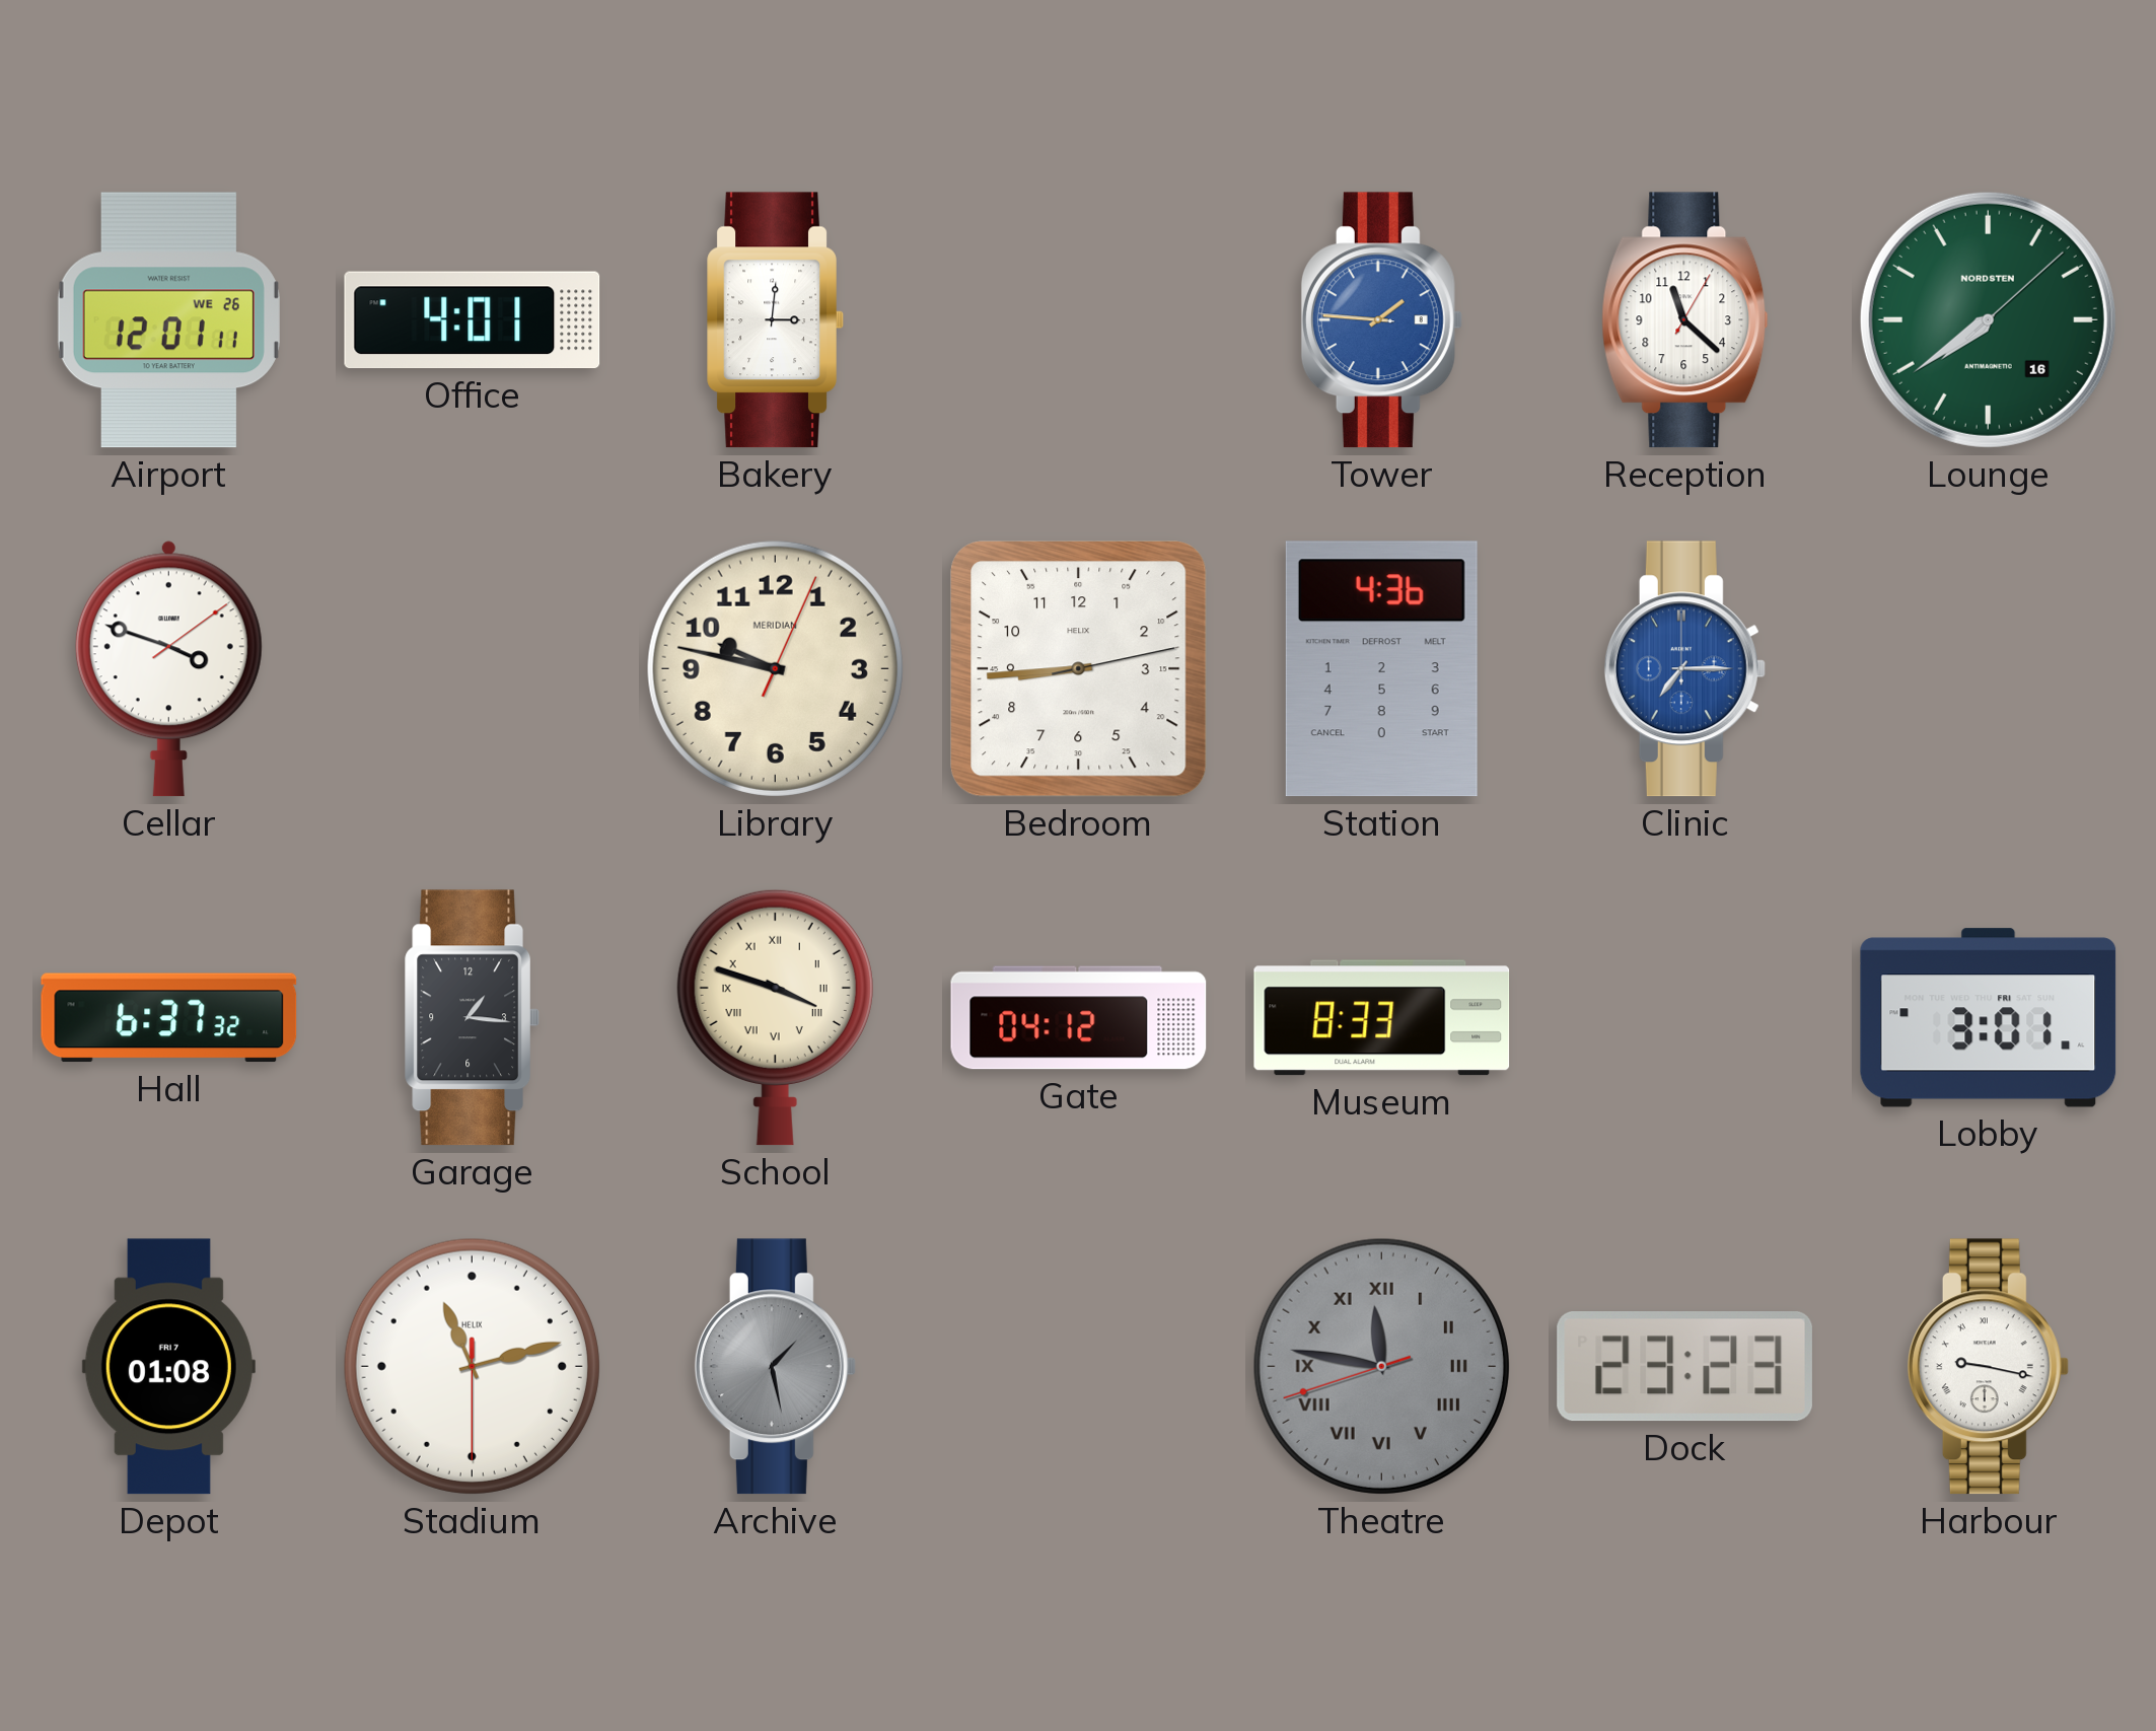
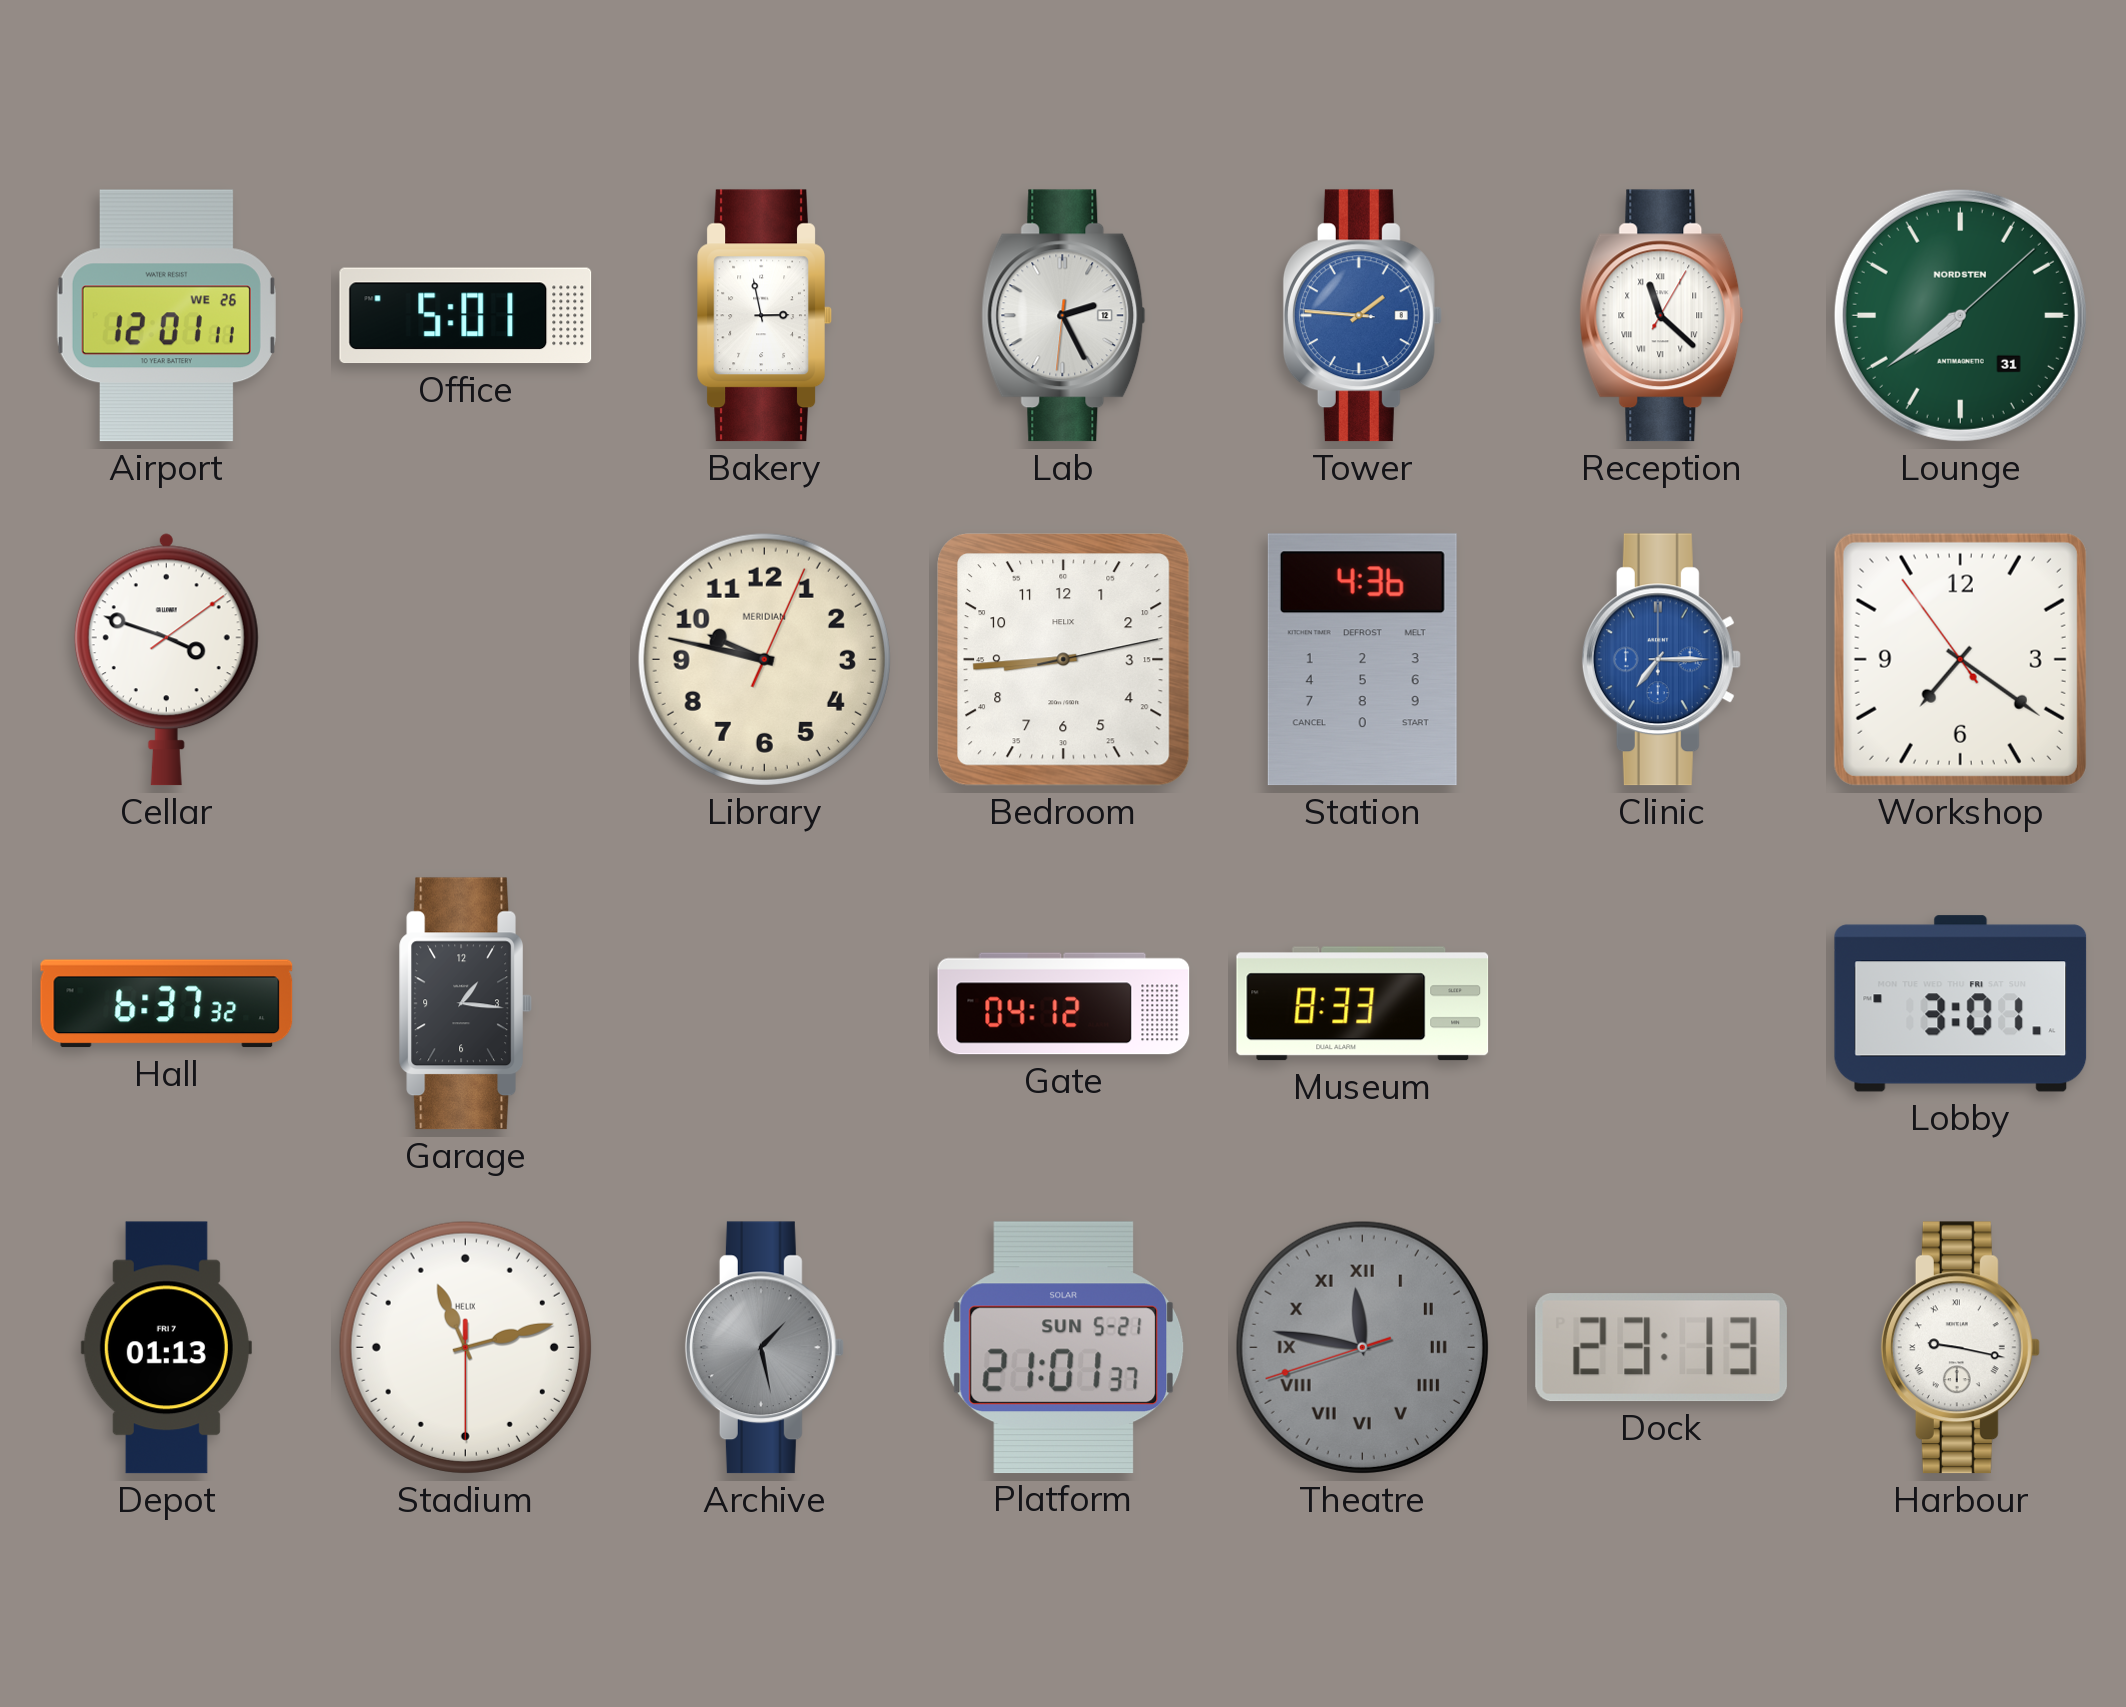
Office: 4:01 -> 5:01 (466, 316)
Bakery: 3:01 -> 2:58 (765, 316)
Lab: none -> 2:25 (1064, 316)
Reception numerals: Arabic -> Roman (1662, 316)
Lounge date: 16 -> 31 (1960, 315)
Workshop: none -> 7:20 (1960, 659)
School: 3:48 -> none (775, 1017)
Depot: 01:08 -> 01:13 (166, 1348)
Platform: none -> 21:01 (1064, 1347)
Dock: 23:23 -> 23:13 (1661, 1348)
